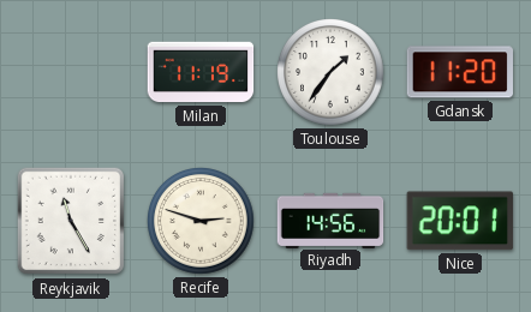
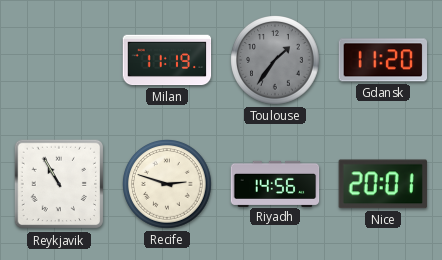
Toulouse dial: white -> grey (276, 61)
Reykjavik: 11:25 -> 10:55 (59, 184)
